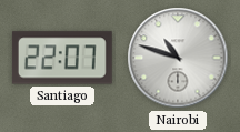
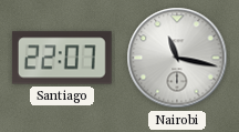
Nairobi: 10:48 -> 11:17 (177, 58)
